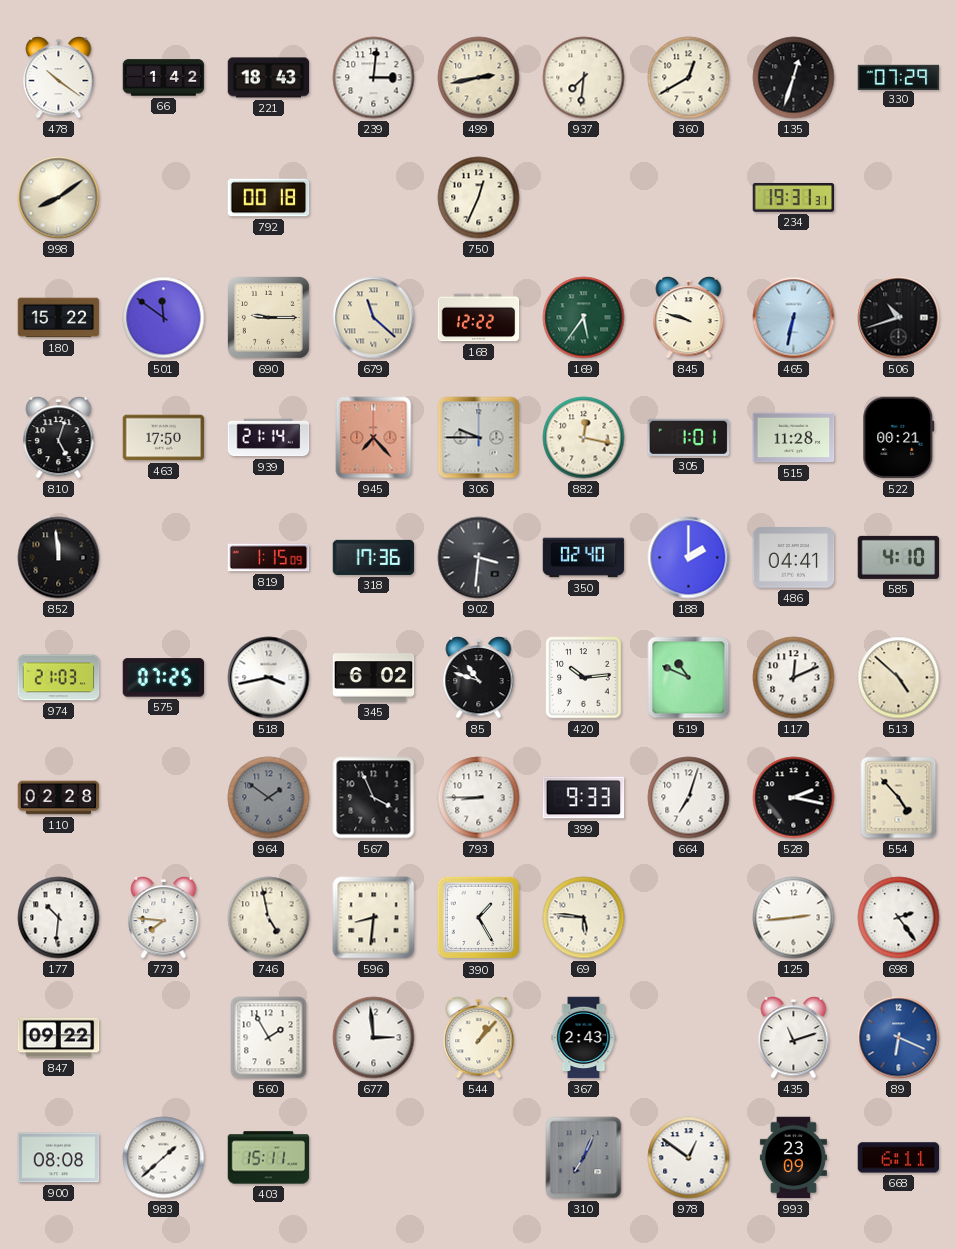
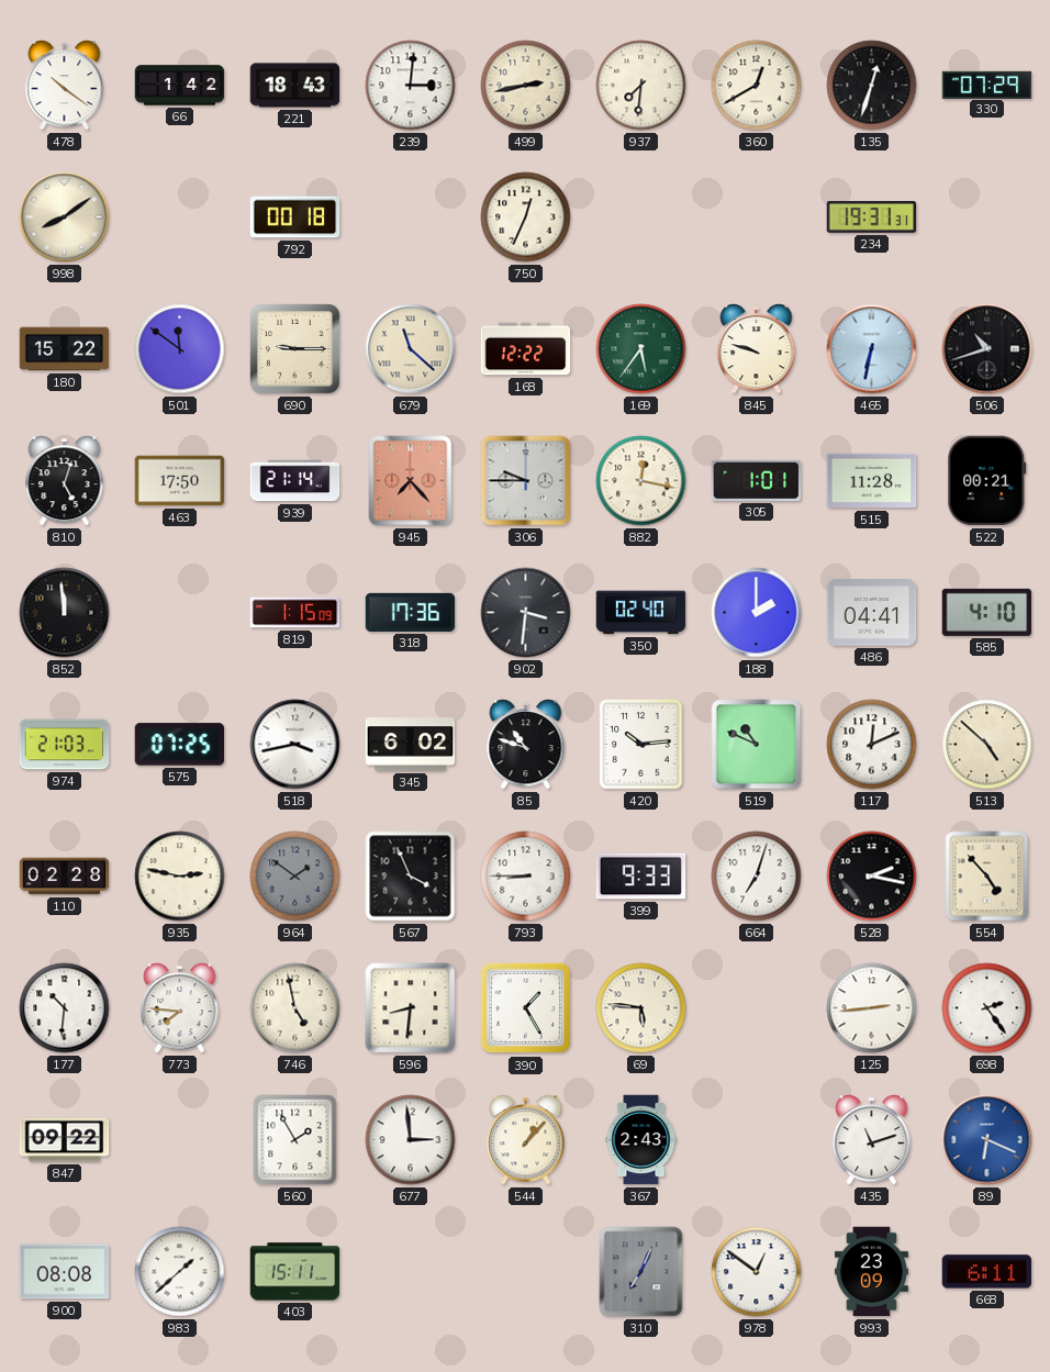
935: none -> 2:47 (180, 877)
